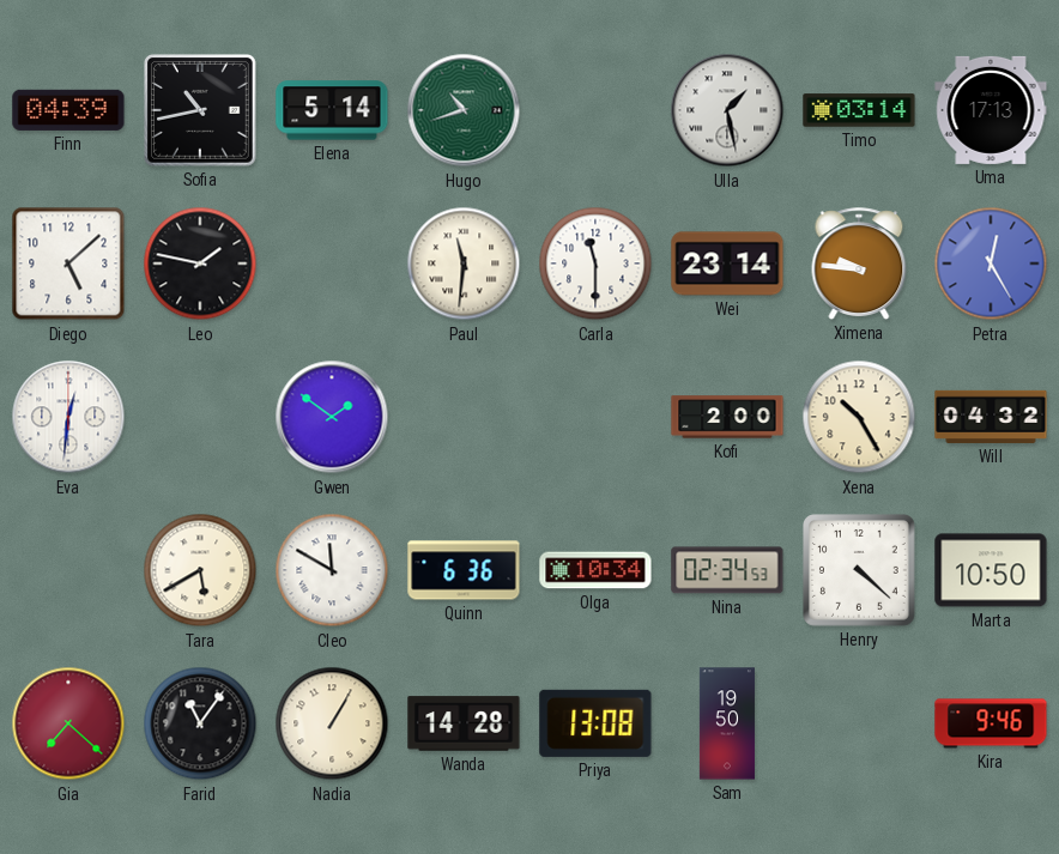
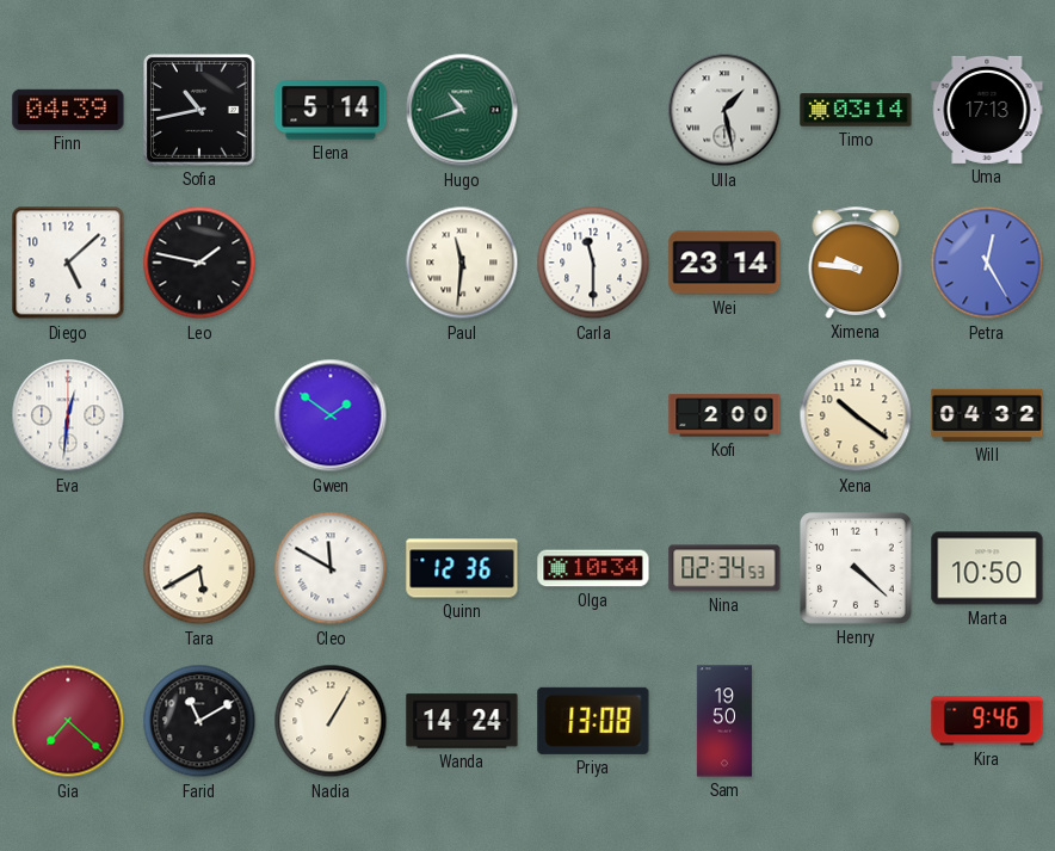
Xena: 10:25 -> 10:21 (856, 415)
Quinn: 6:36 -> 12:36 (462, 568)
Farid: 11:06 -> 11:10 (199, 721)
Wanda: 14:28 -> 14:24 (462, 721)
